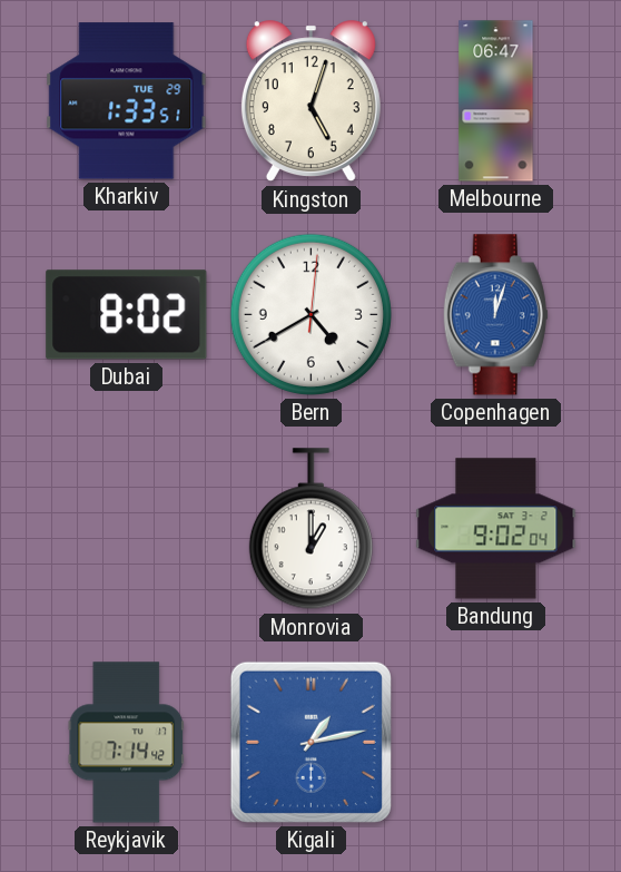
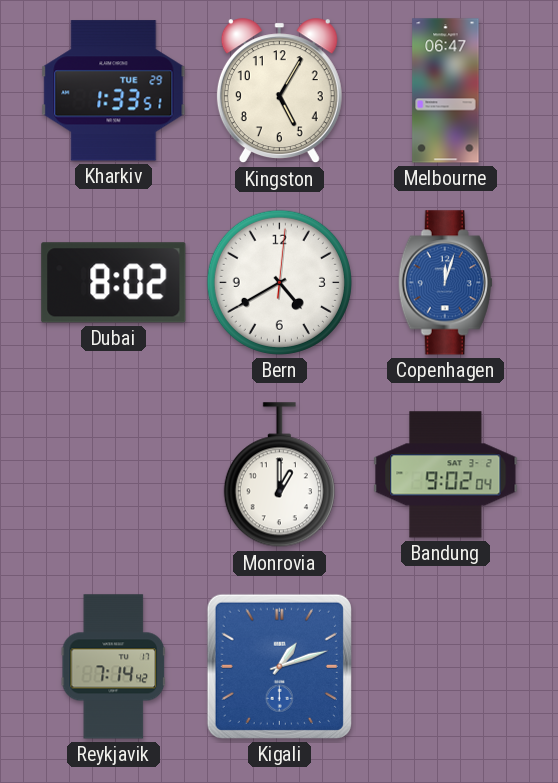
Kingston: 5:03 -> 5:05 (279, 91)
Kigali: 1:13 -> 1:12 (279, 666)
